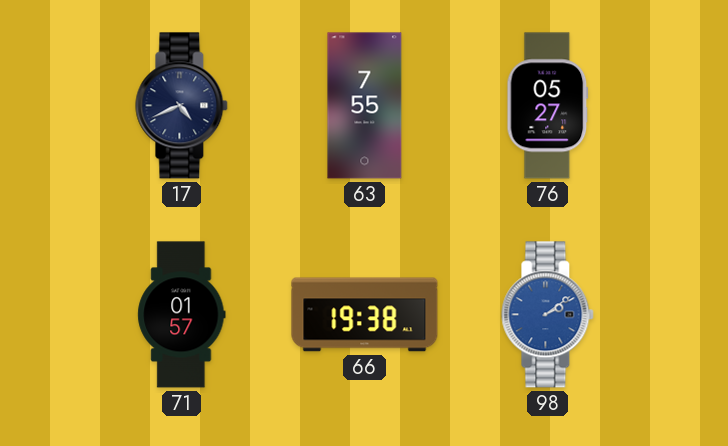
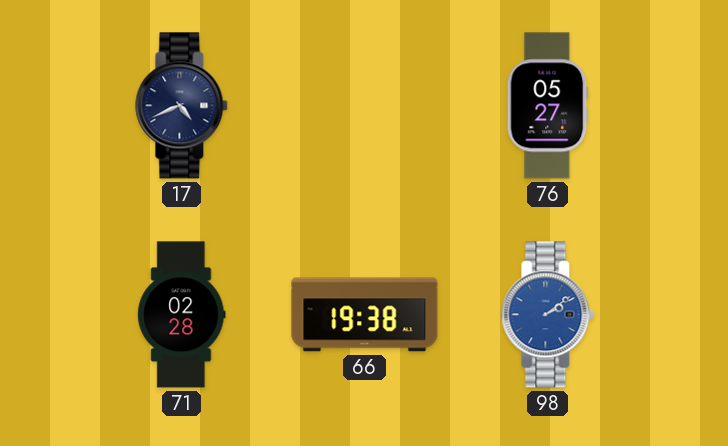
63: 7:55 -> none (365, 106)
71: 01:57 -> 02:28 (182, 315)
